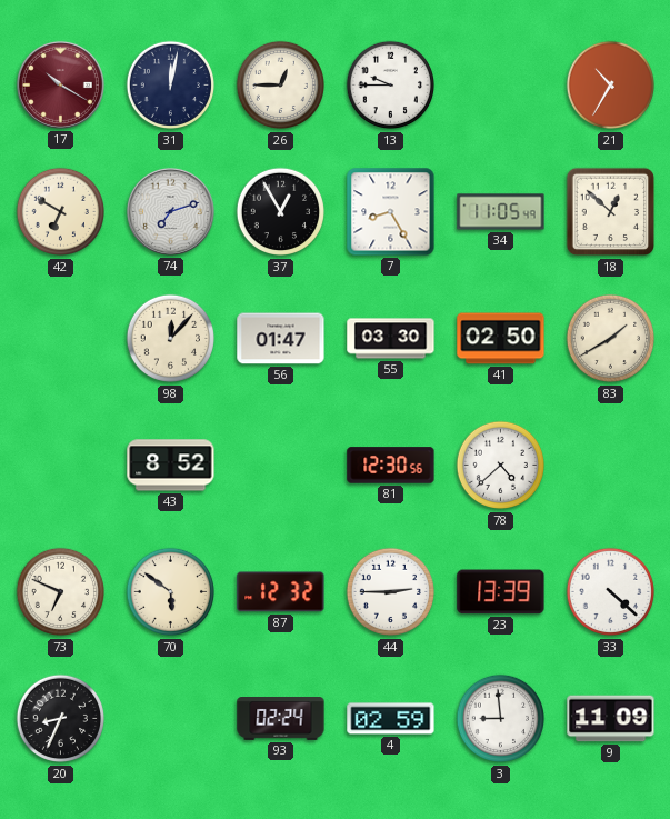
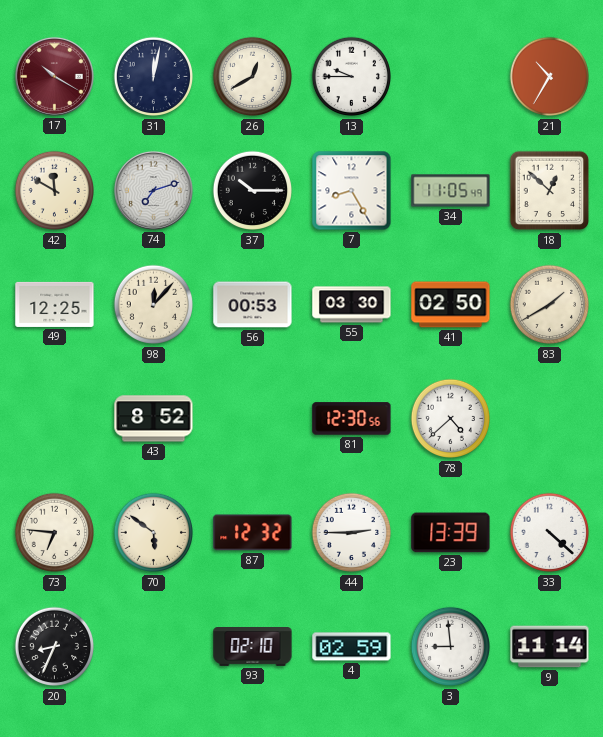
26: 12:45 -> 12:40 (253, 77)
42: 6:50 -> 11:50 (55, 191)
37: 12:55 -> 10:15 (253, 191)
49: none -> 12:25 (55, 304)
56: 01:47 -> 00:53 (253, 305)
73: 6:49 -> 6:46 (55, 533)
93: 02:24 -> 02:10 (253, 647)
9: 11:09 -> 11:14 (550, 647)
